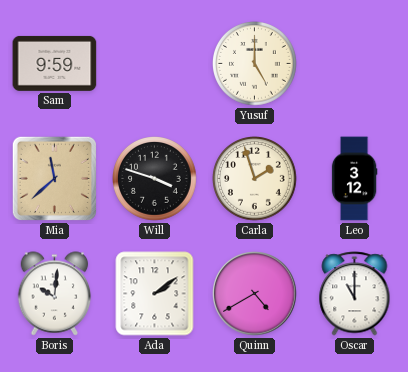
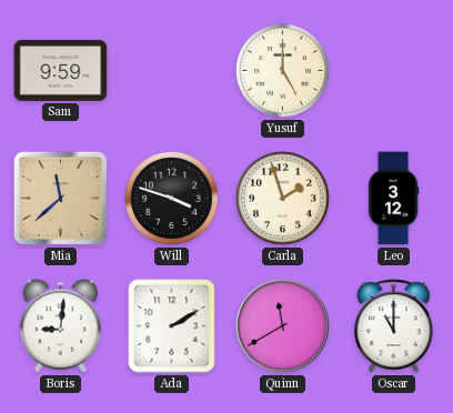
Boris: 10:01 -> 9:01 (61, 326)
Ada: 2:09 -> 2:10 (172, 326)
Quinn: 4:40 -> 11:40 (283, 326)
